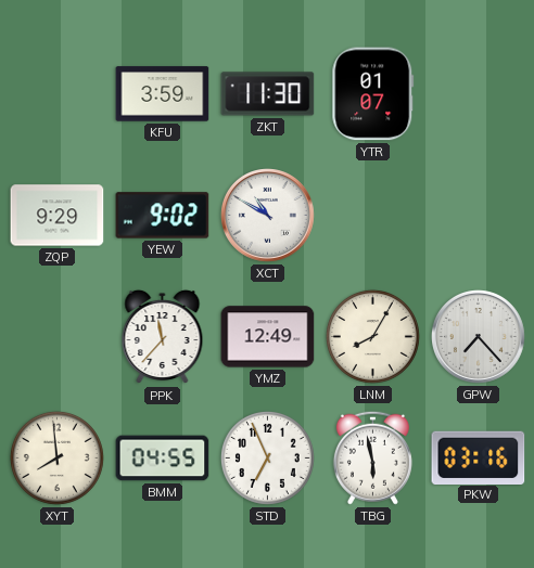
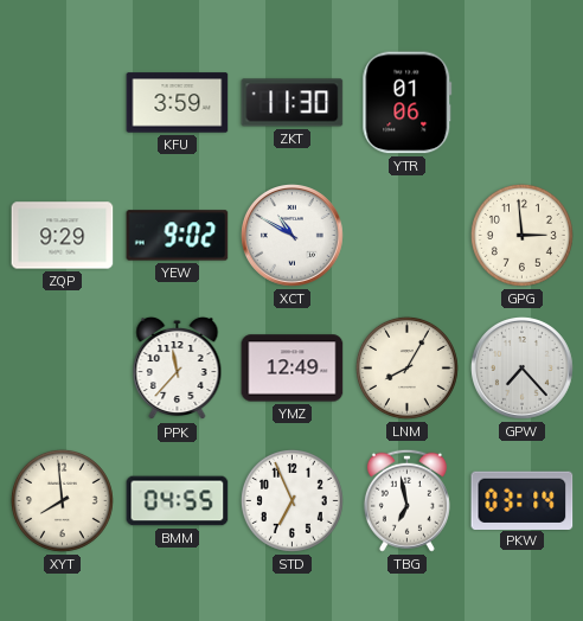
YTR: 01:07 -> 01:06 (408, 103)
GPG: none -> 2:59 (521, 235)
TBG: 5:58 -> 6:58 (406, 500)
PKW: 03:16 -> 03:14 (523, 500)
